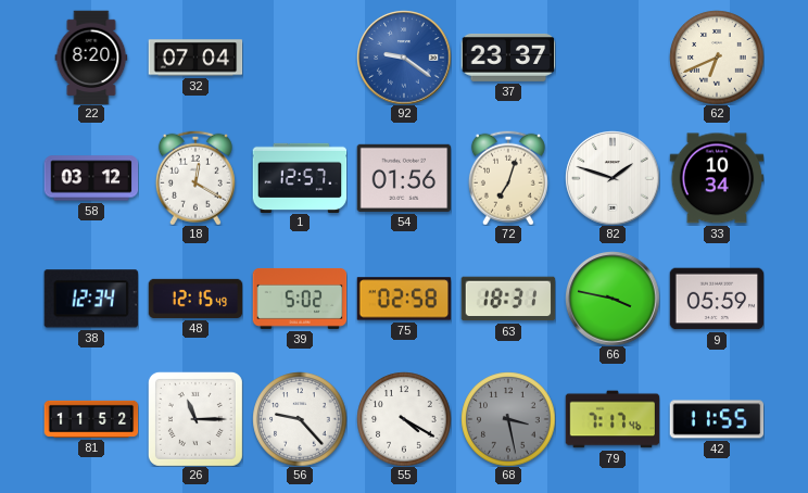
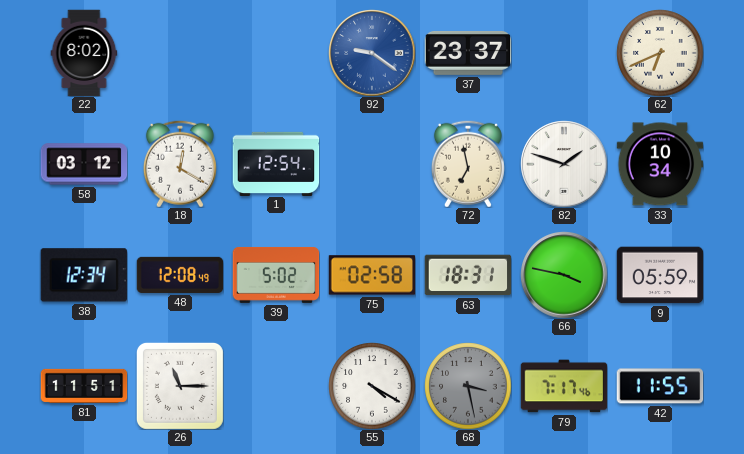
22: 8:20 -> 8:02 (84, 53)
32: 07:04 -> none (195, 58)
1: 12:57 -> 12:54 (276, 163)
54: 01:56 -> none (404, 178)
72: 7:03 -> 6:58 (468, 164)
48: 12:15 -> 12:08 (180, 275)
81: 11:52 -> 11:51 (84, 386)
56: 9:23 -> none (300, 419)
